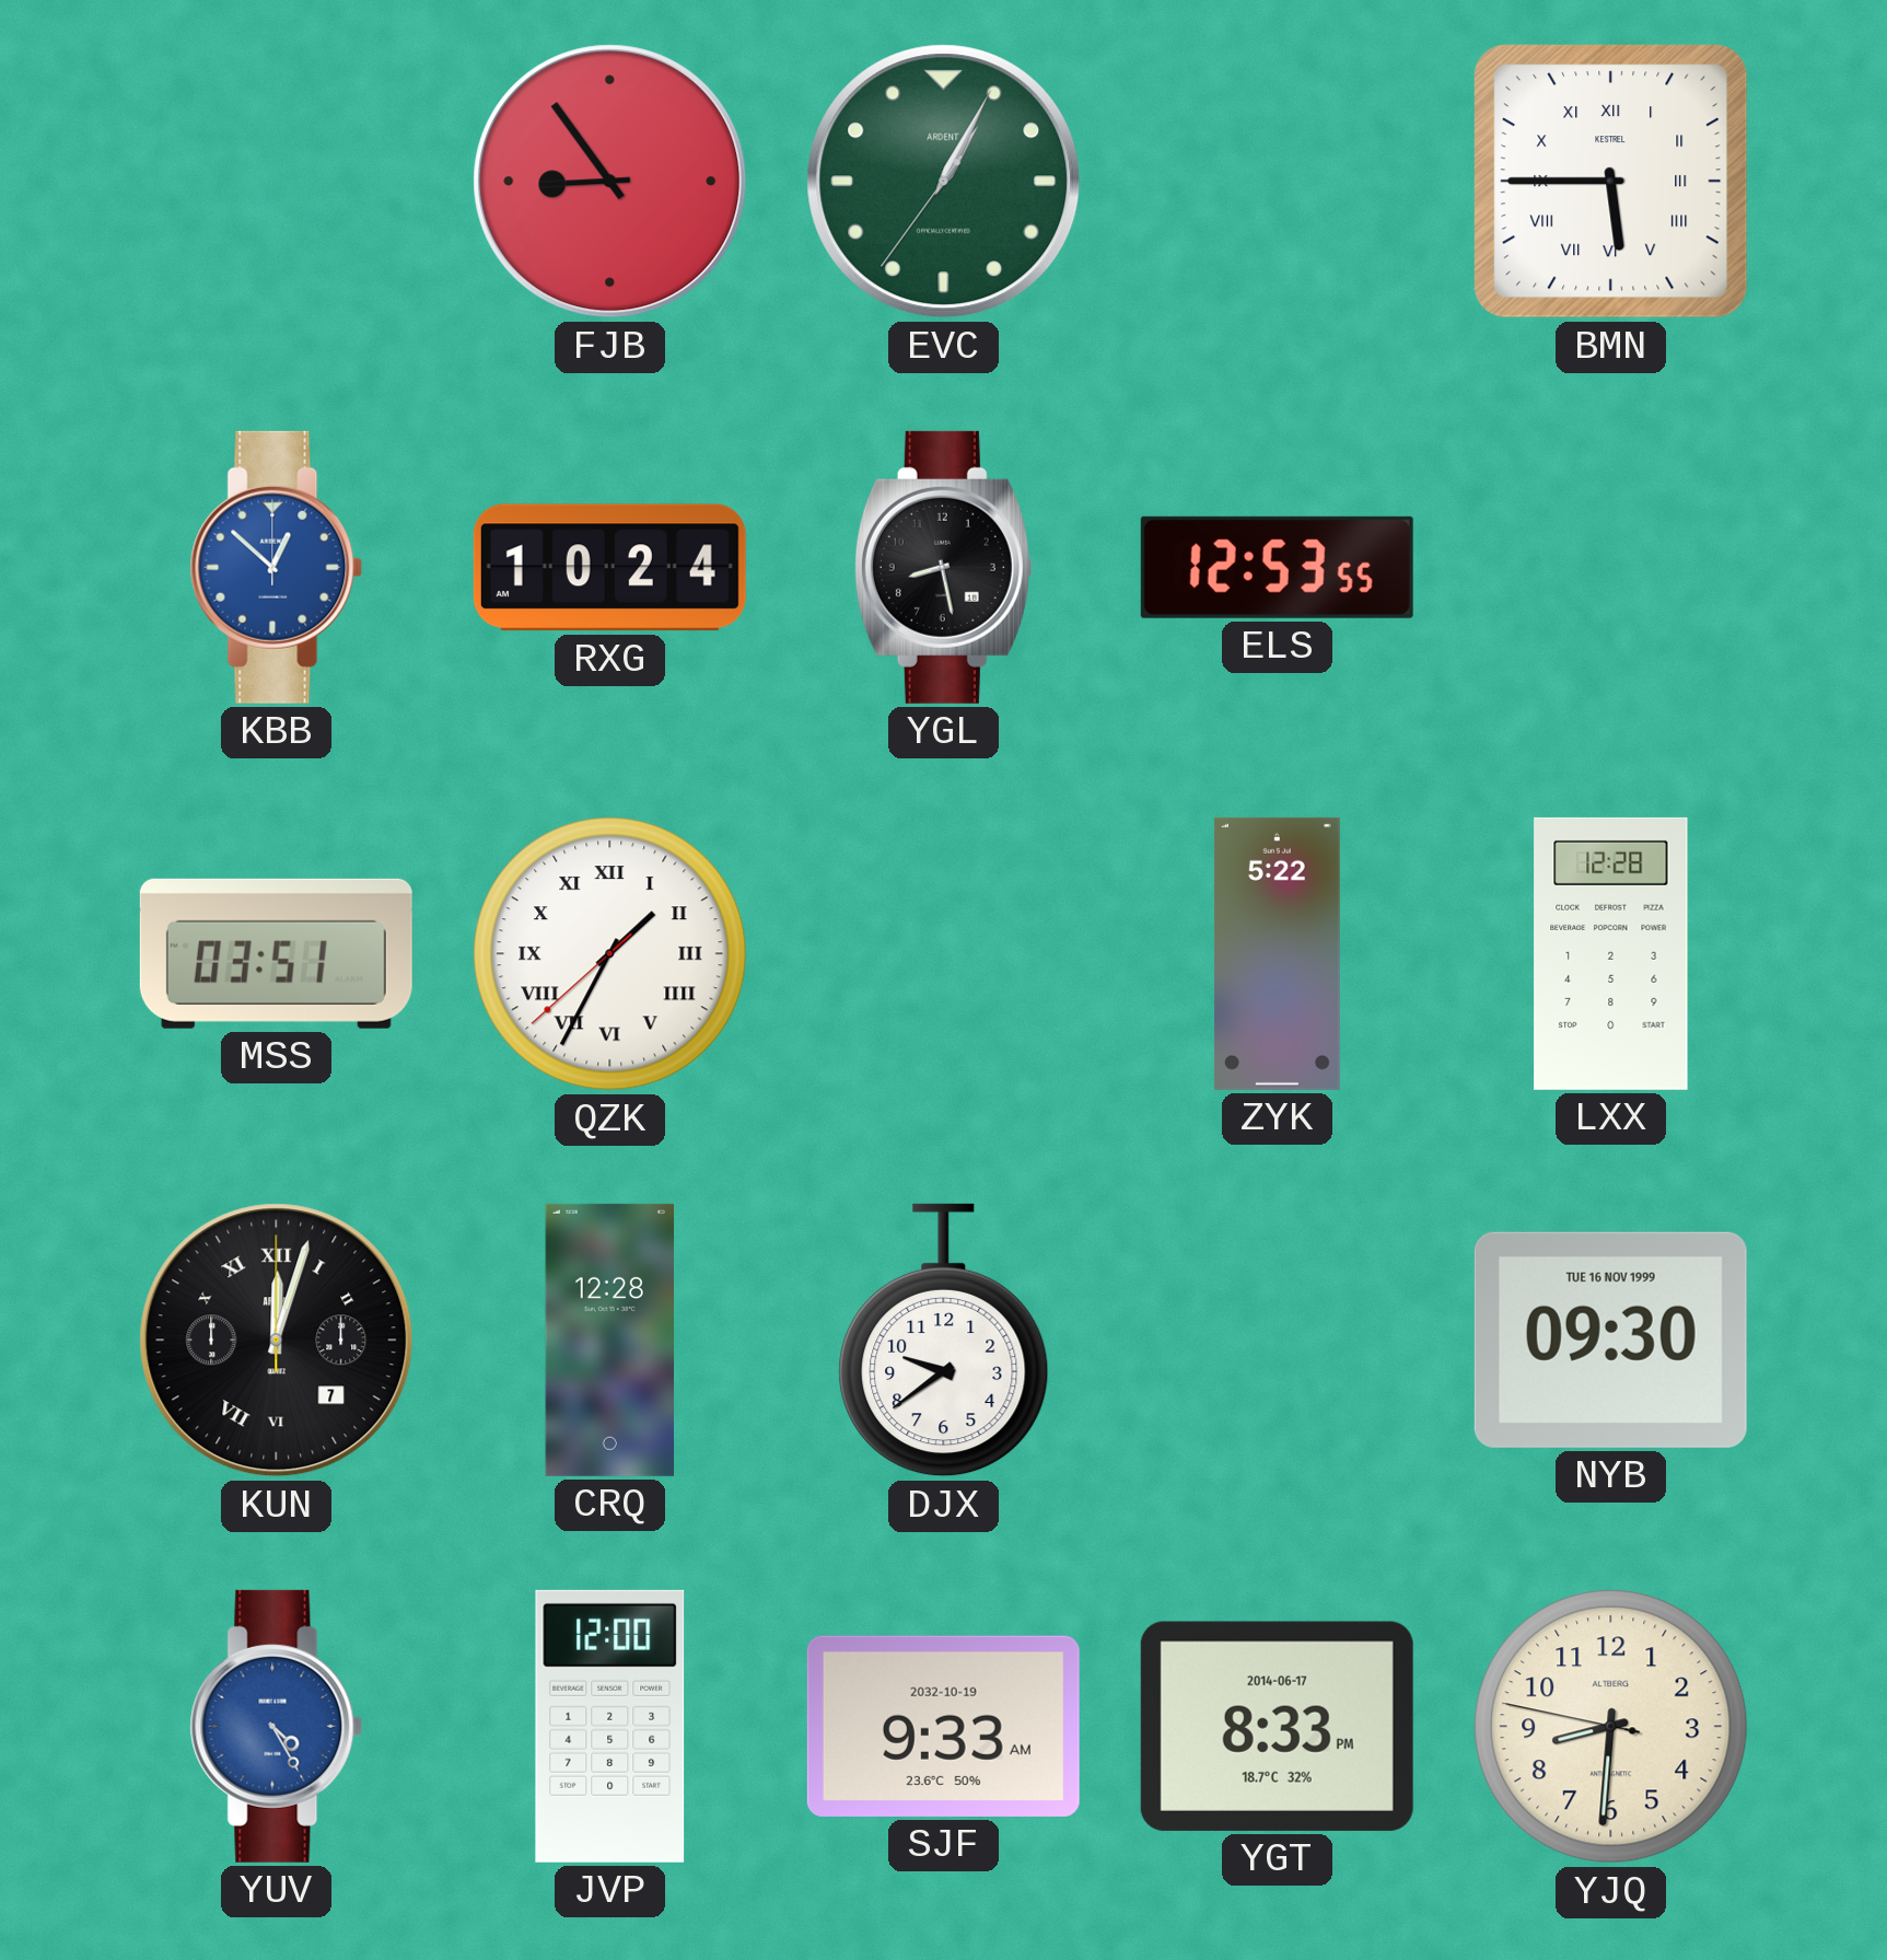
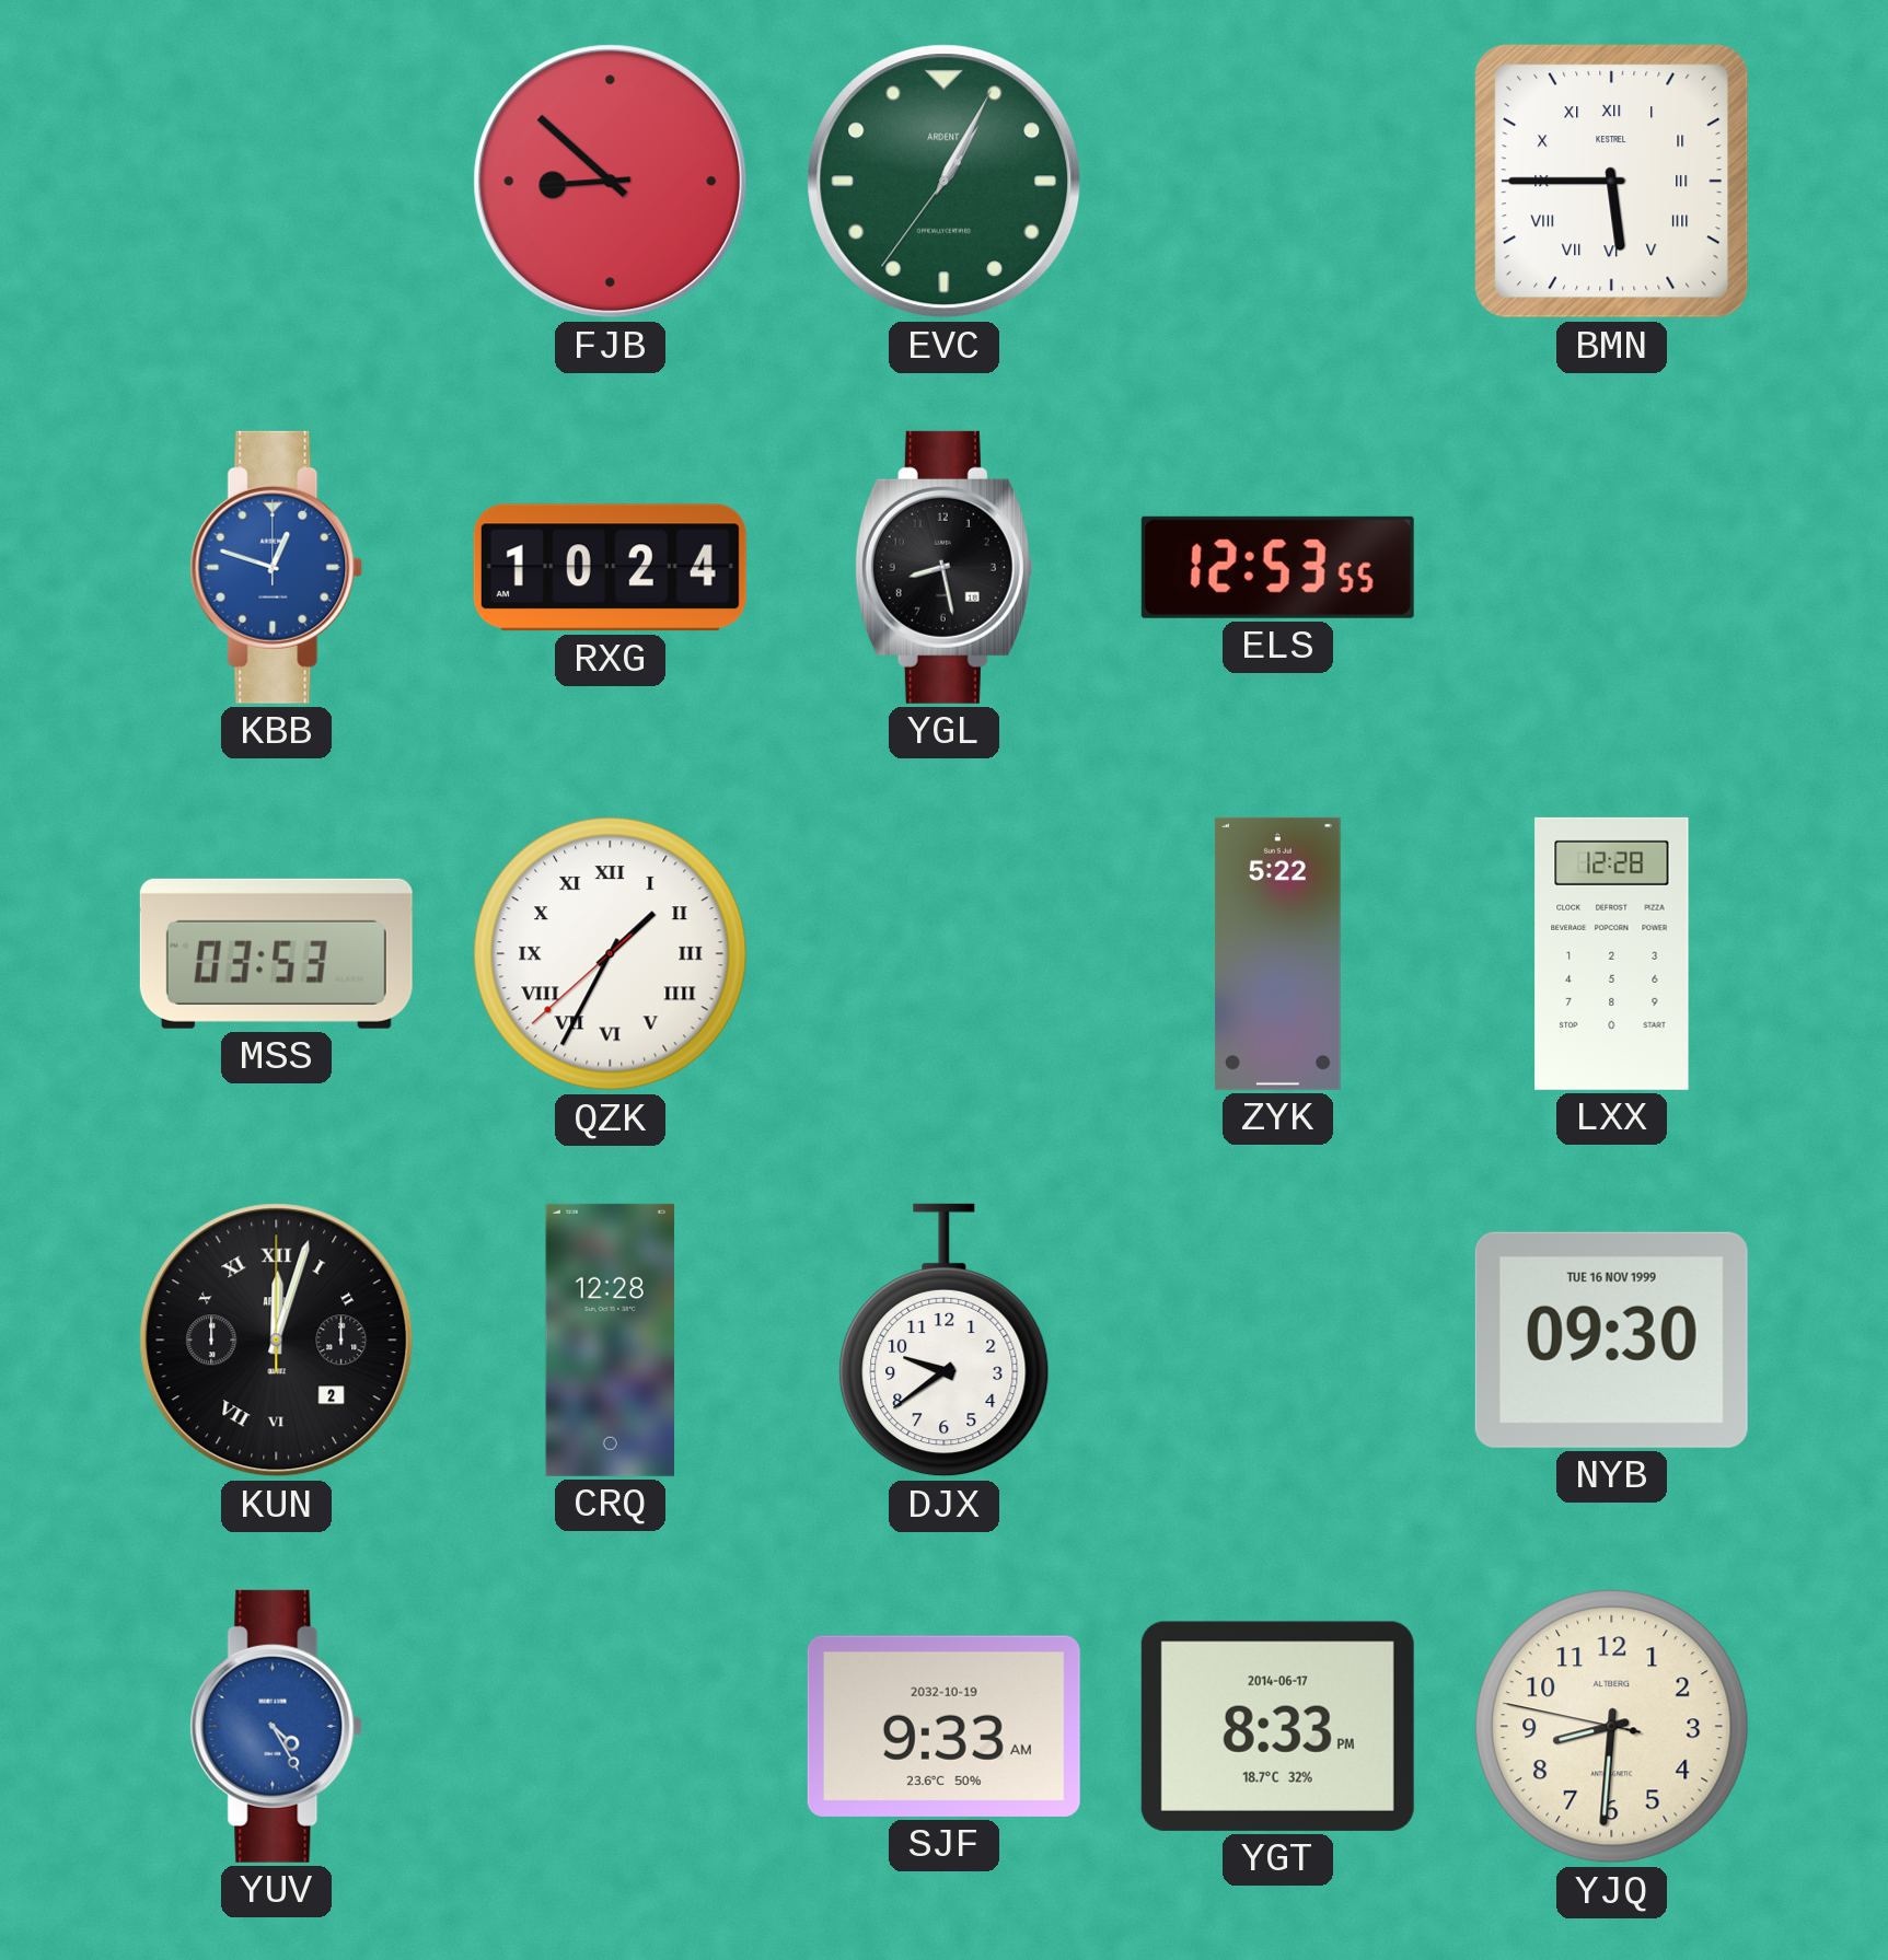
FJB: 8:54 -> 8:52 (611, 182)
KBB: 12:52 -> 12:48 (277, 567)
MSS: 03:51 -> 03:53 (276, 953)
KUN date: 7 -> 2 (277, 1341)
JVP: 12:00 -> none (610, 1726)
